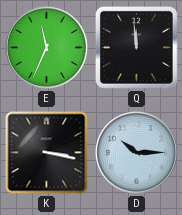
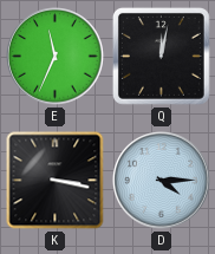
Q: 11:59 -> 12:02 (161, 56)
D: 10:15 -> 4:15 (162, 181)
